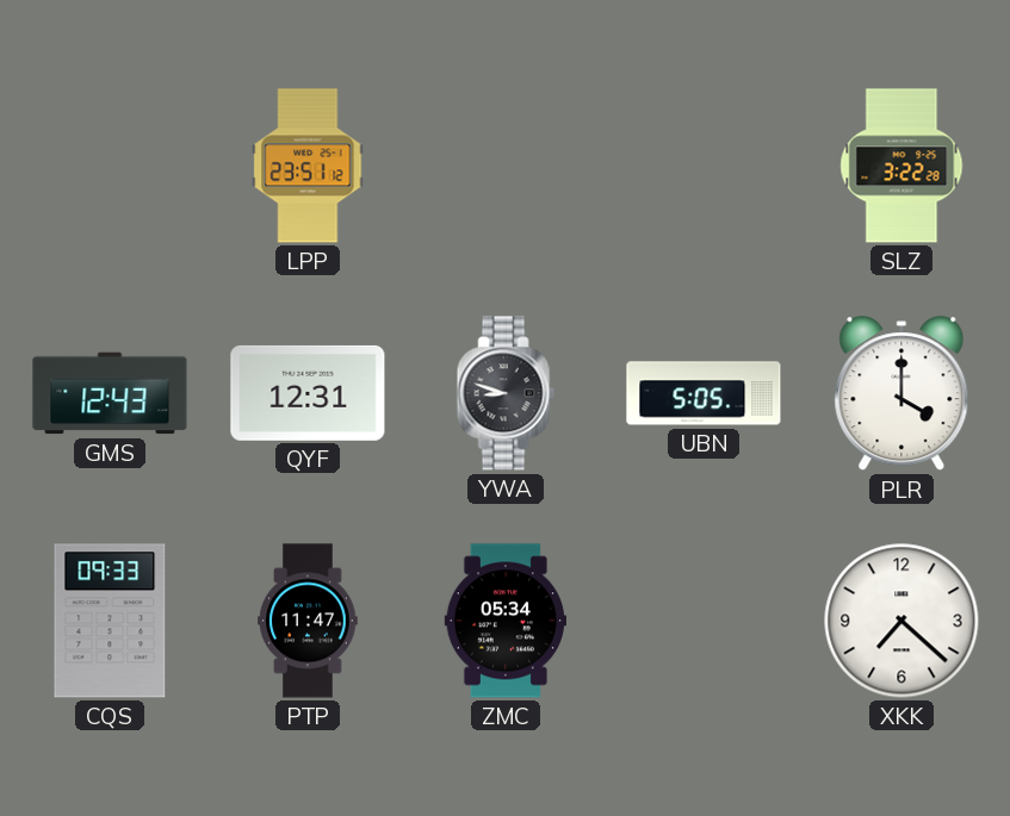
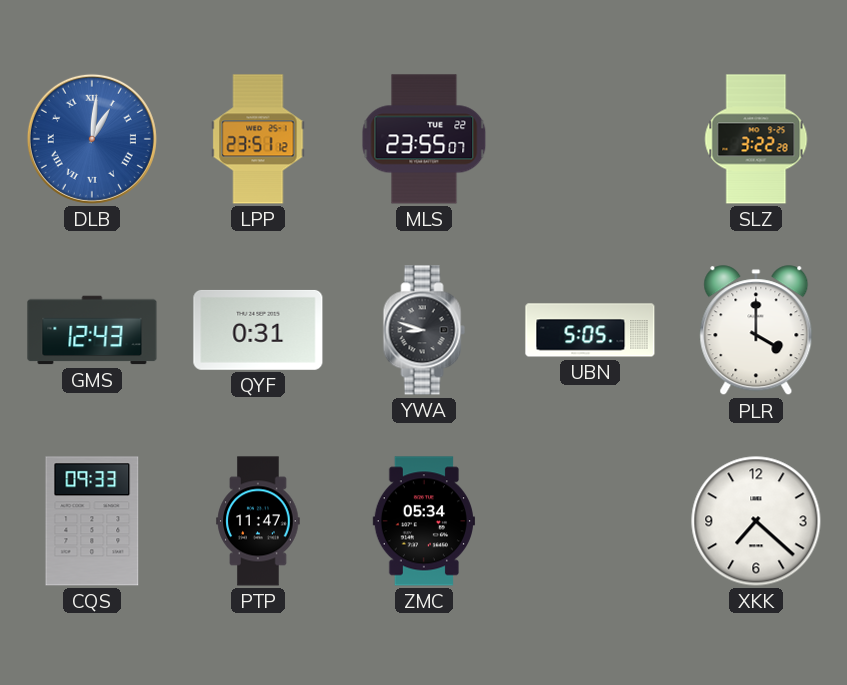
DLB: none -> 1:01 (92, 139)
MLS: none -> 23:55 (424, 139)
QYF: 12:31 -> 0:31 (258, 330)
